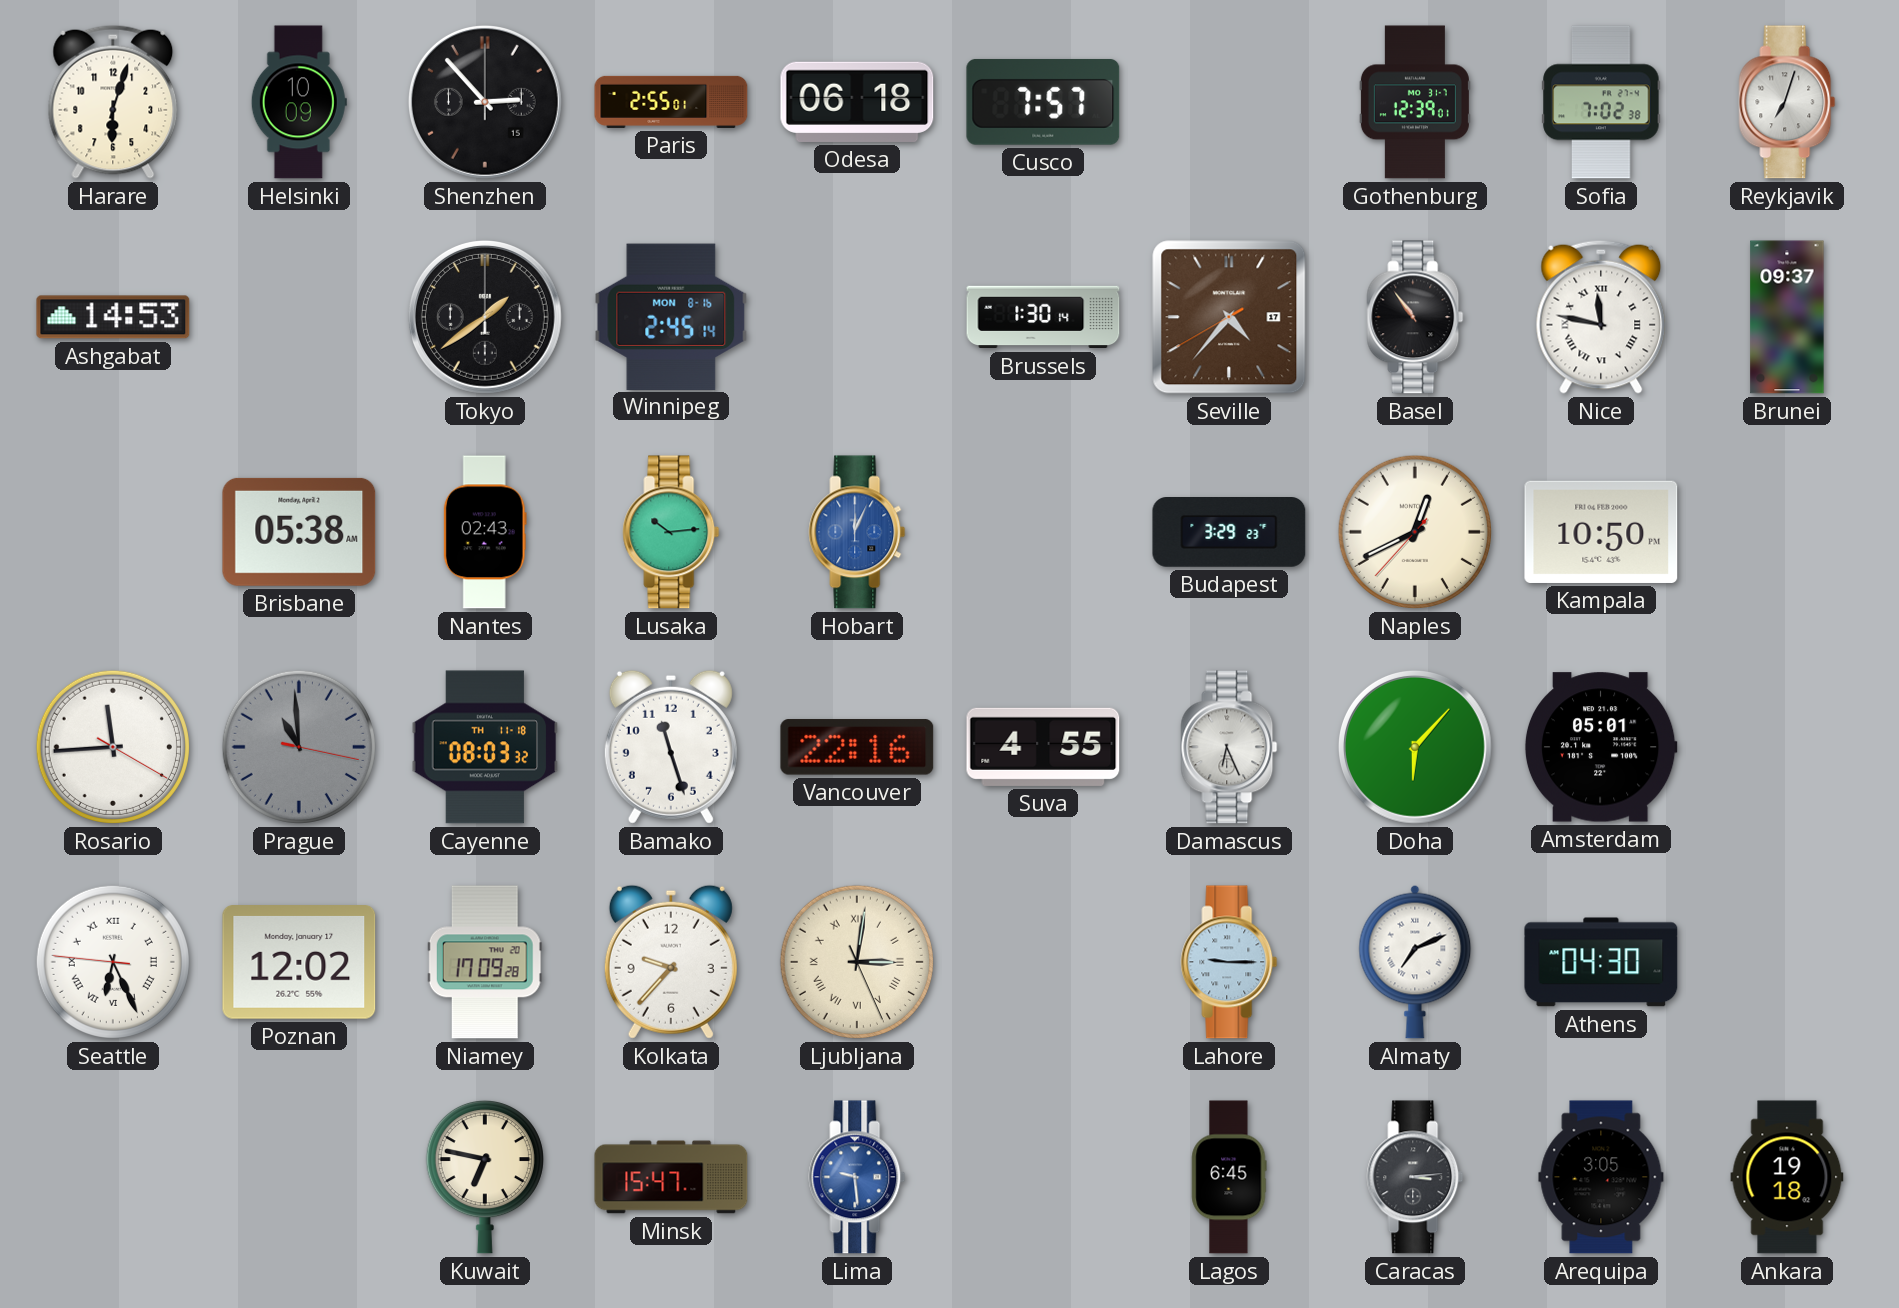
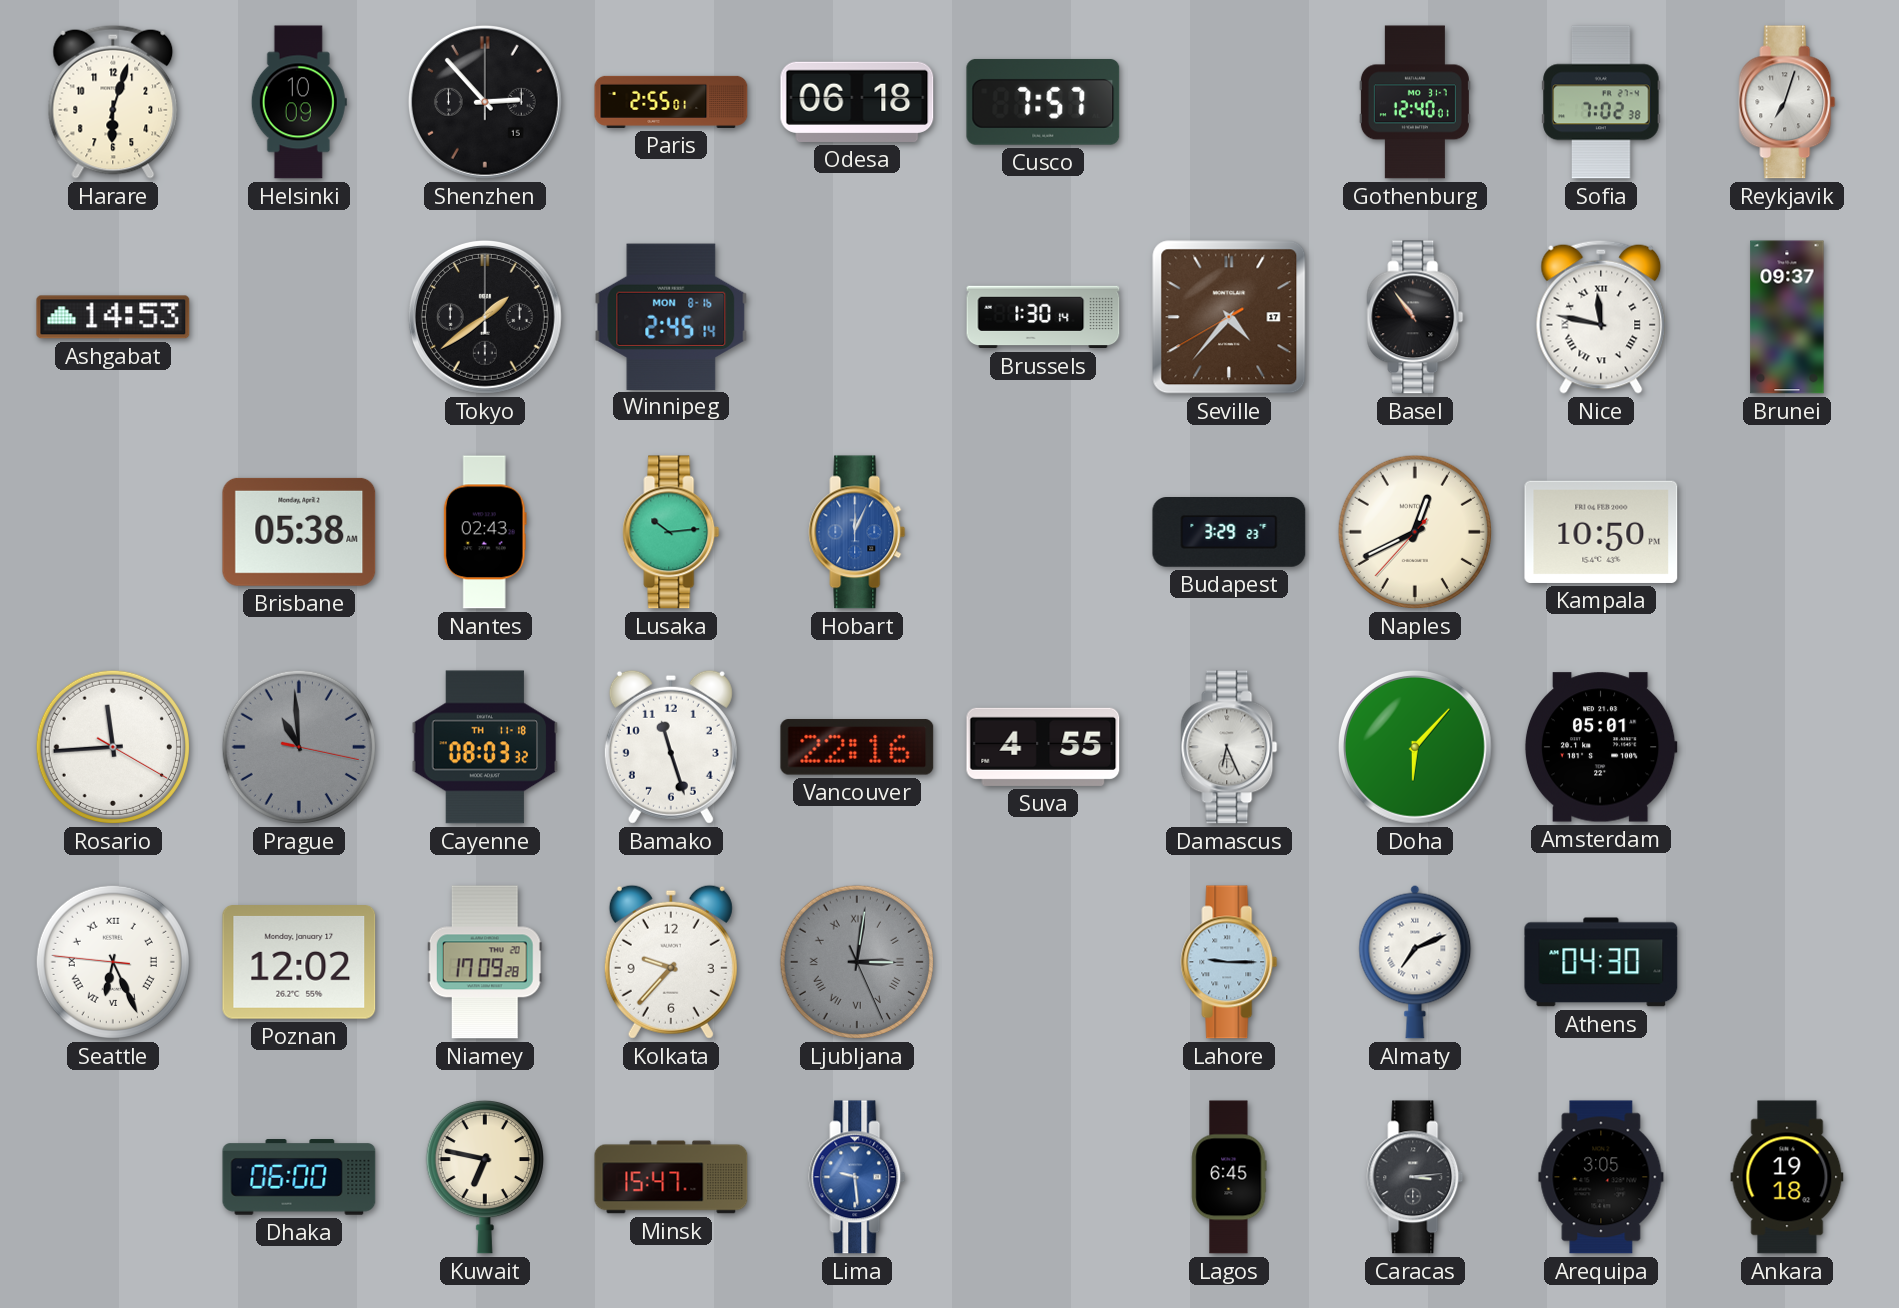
Gothenburg: 12:39 -> 12:40 (1415, 102)
Ljubljana dial: cream -> grey (857, 962)
Dhaka: none -> 06:00 (299, 1177)
